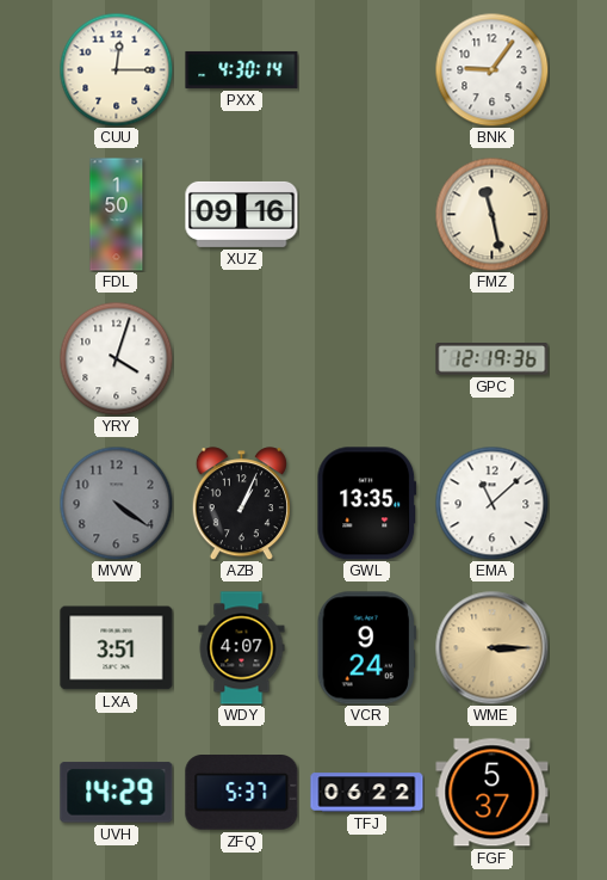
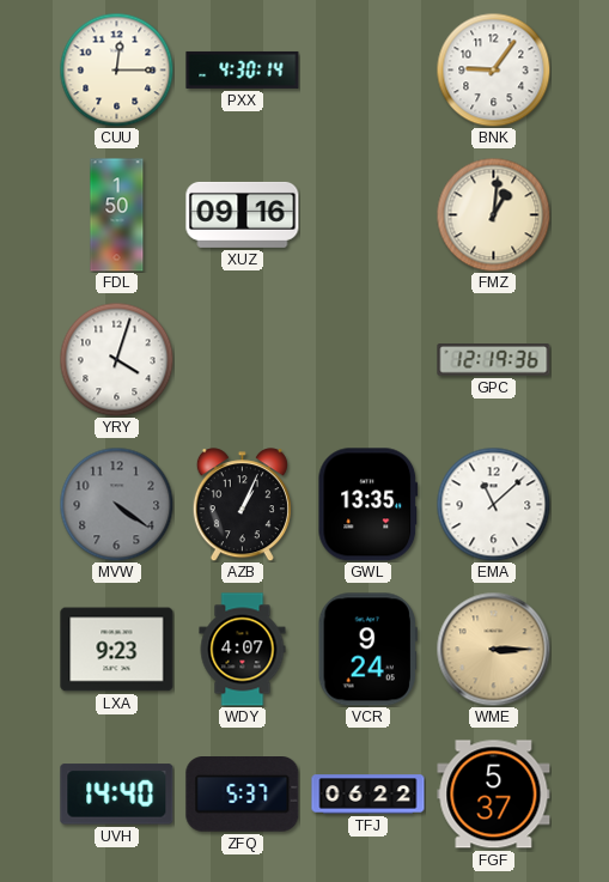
FMZ: 11:28 -> 1:01 (493, 214)
LXA: 3:51 -> 9:23 (117, 650)
UVH: 14:29 -> 14:40 (117, 795)
